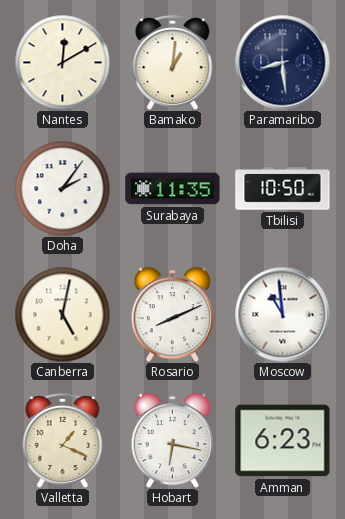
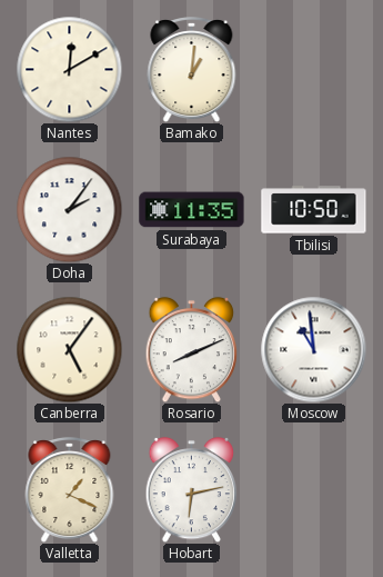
Paramaribo: 8:29 -> none (282, 62)
Canberra: 5:02 -> 5:06 (69, 349)
Hobart: 6:17 -> 6:13 (192, 489)
Amman: 6:23 -> none (283, 441)
